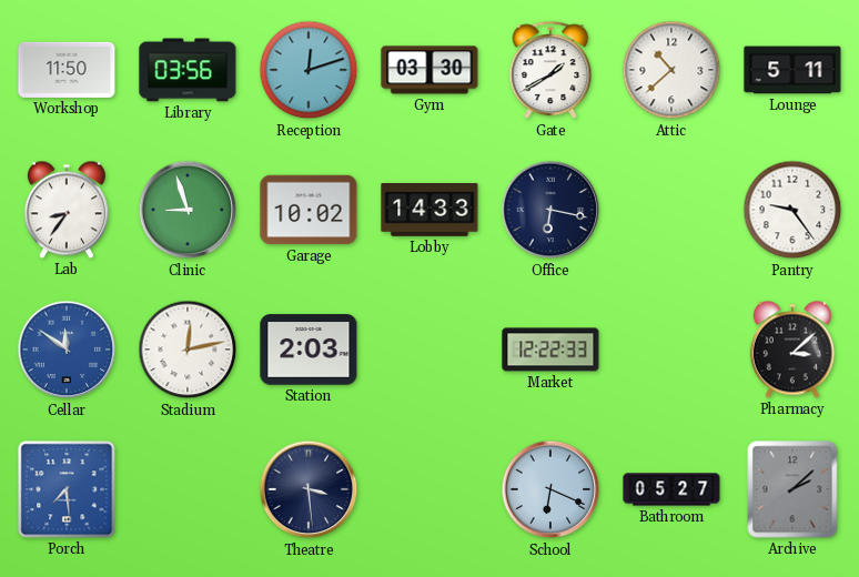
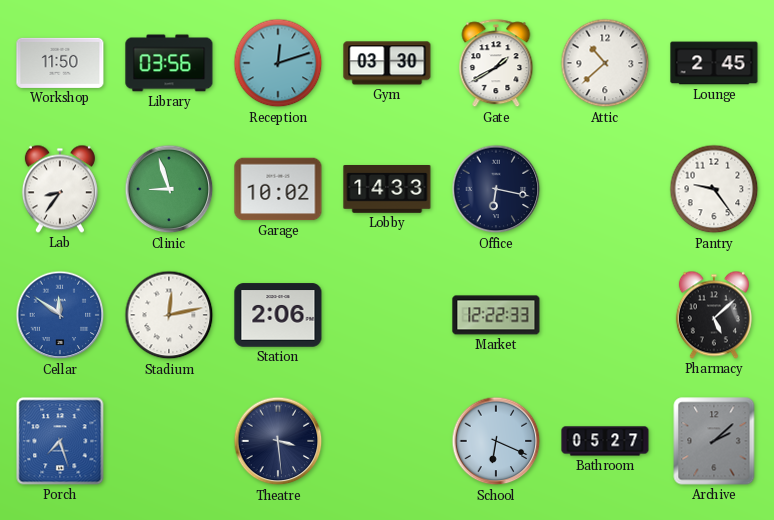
Lounge: 5:11 -> 2:45 (714, 63)
Station: 2:03 -> 2:06 (278, 315)
Pharmacy: 3:08 -> 5:08 (714, 315)
Porch: 7:29 -> 7:27 (60, 441)
